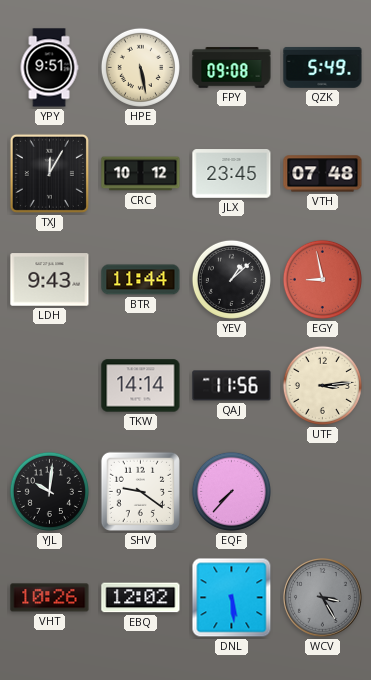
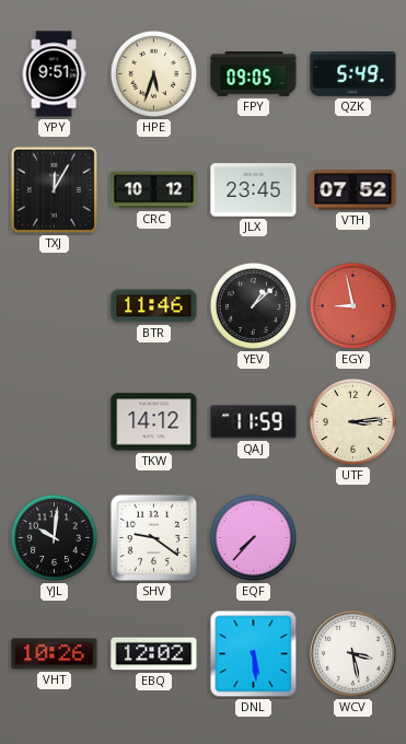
HPE: 5:28 -> 5:33 (153, 73)
FPY: 09:08 -> 09:05 (254, 74)
VTH: 07:48 -> 07:52 (353, 190)
LDH: 9:43 -> none (50, 280)
BTR: 11:44 -> 11:46 (154, 306)
TKW: 14:14 -> 14:12 (154, 422)
QAJ: 11:56 -> 11:59 (254, 422)
WCV: 3:25 -> 3:28 (353, 654)
WCV dial: grey -> white (353, 654)
